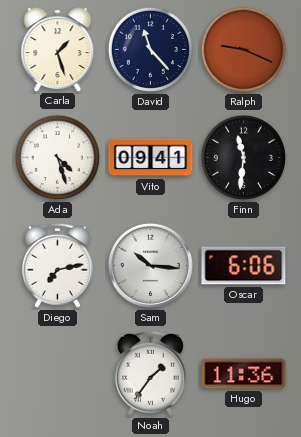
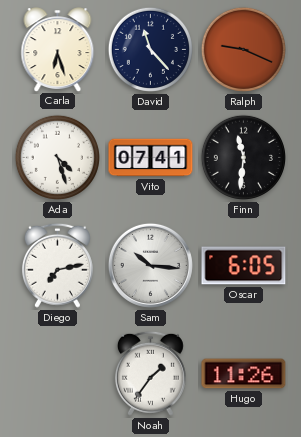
Carla: 1:27 -> 6:27 (58, 49)
Vito: 09:41 -> 07:41 (151, 158)
Oscar: 6:06 -> 6:05 (244, 266)
Hugo: 11:36 -> 11:26 (244, 374)
